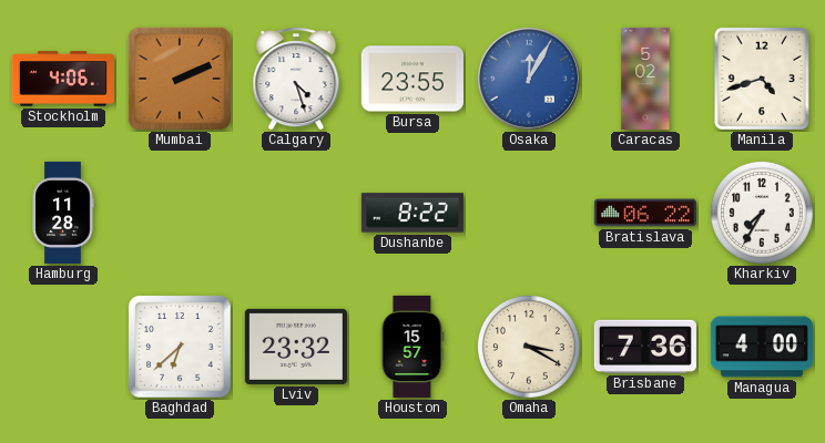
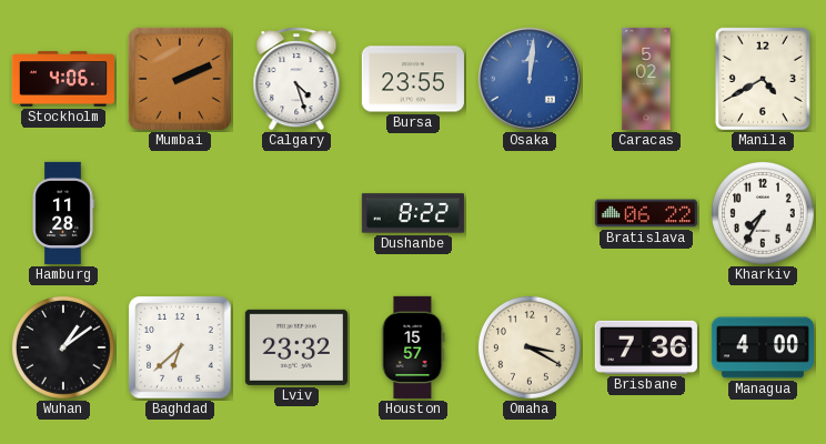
Osaka: 12:05 -> 12:01 (530, 79)
Manila: 4:42 -> 4:40 (763, 79)
Wuhan: none -> 1:09 (63, 347)
